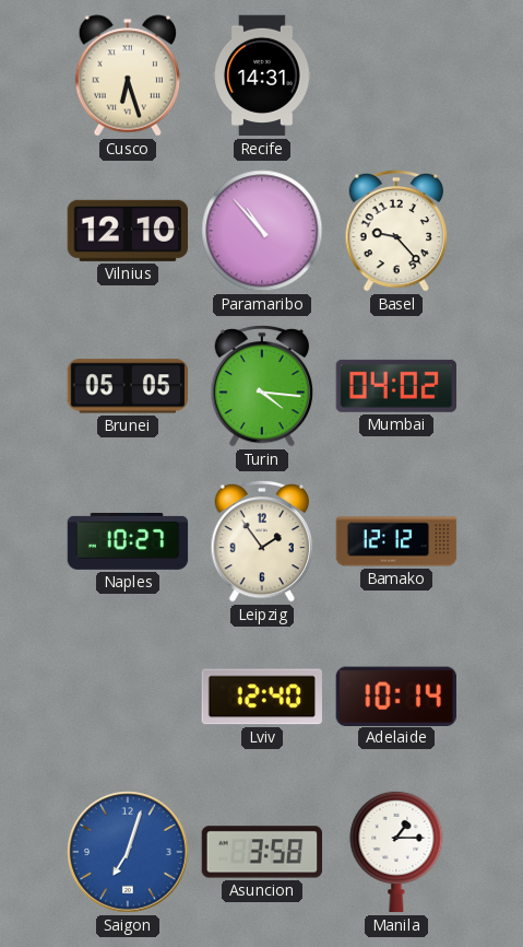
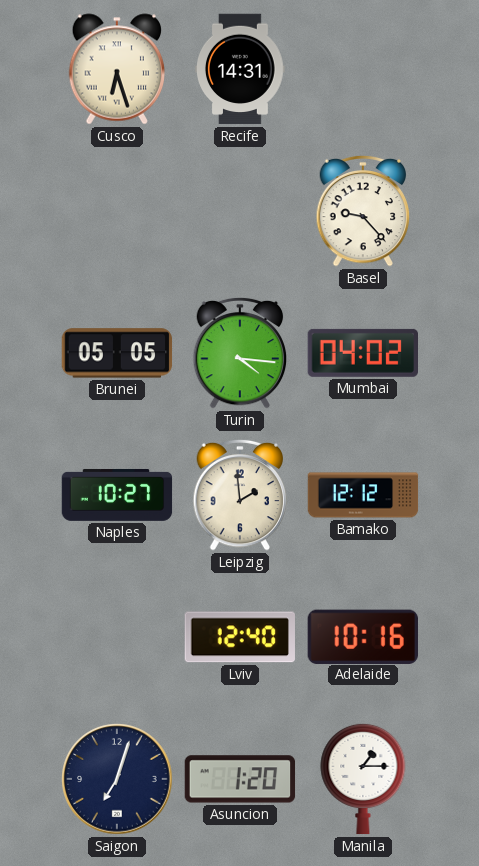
Vilnius: 12:10 -> none (127, 231)
Paramaribo: 10:53 -> none (262, 231)
Leipzig: 1:54 -> 1:59 (240, 495)
Adelaide: 10:14 -> 10:16 (363, 636)
Saigon dial: blue -> navy (117, 779)
Asuncion: 3:58 -> 1:20 (240, 779)
